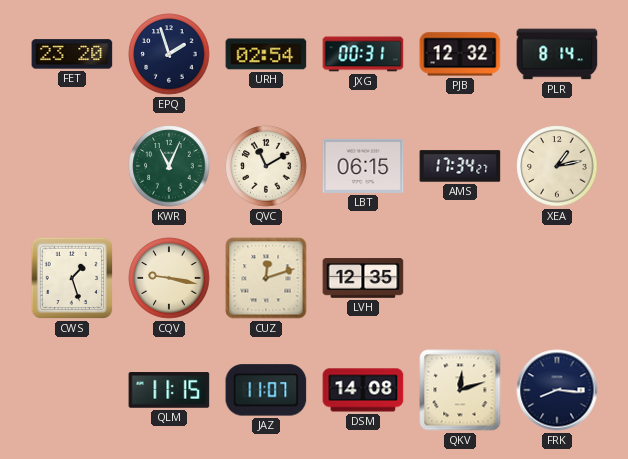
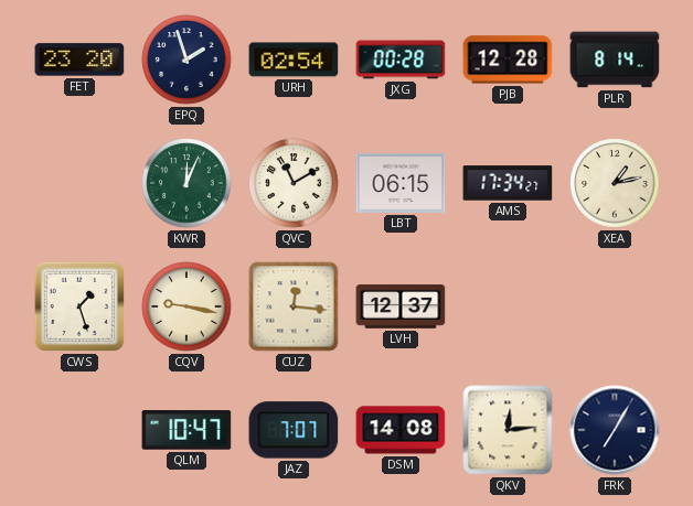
JXG: 00:31 -> 00:28 (401, 60)
PJB: 12:32 -> 12:28 (508, 60)
KWR: 11:04 -> 12:04 (186, 183)
CUZ: 12:12 -> 12:16 (294, 306)
LVH: 12:35 -> 12:37 (401, 306)
QLM: 11:15 -> 10:47 (186, 430)
JAZ: 11:07 -> 7:07 (294, 430)
QKV: 12:12 -> 12:14 (508, 430)
FRK: 8:16 -> 7:05 (615, 430)
